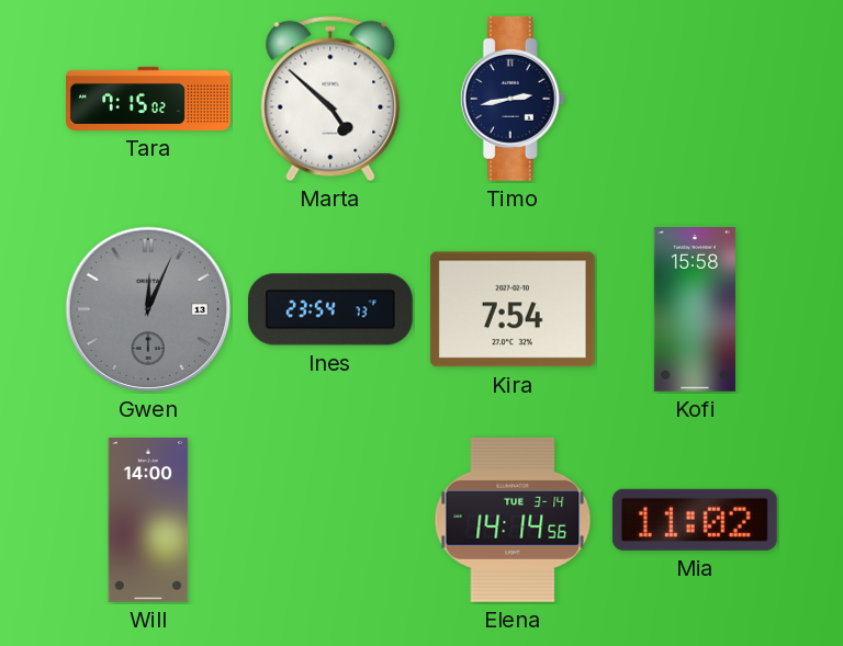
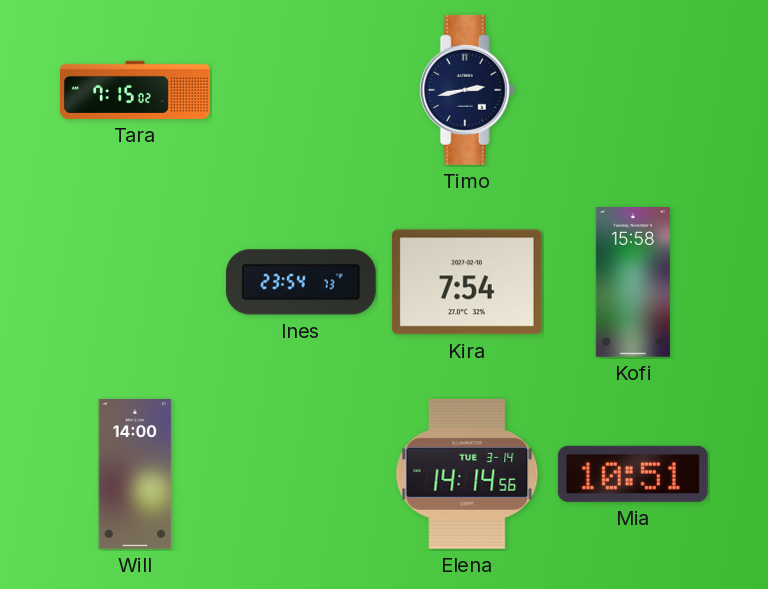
Marta: 4:52 -> none (330, 99)
Gwen: 12:04 -> none (148, 309)
Mia: 11:02 -> 10:51 (633, 474)
